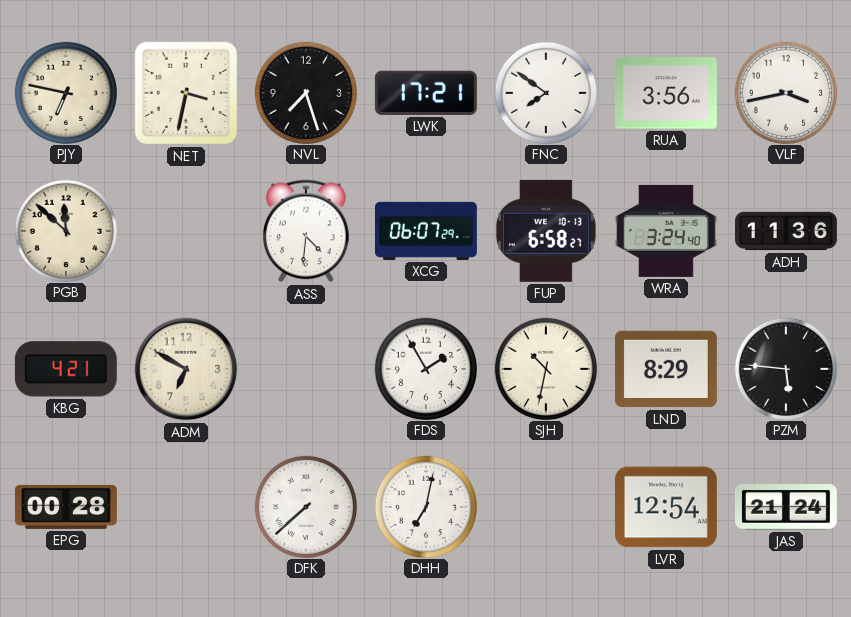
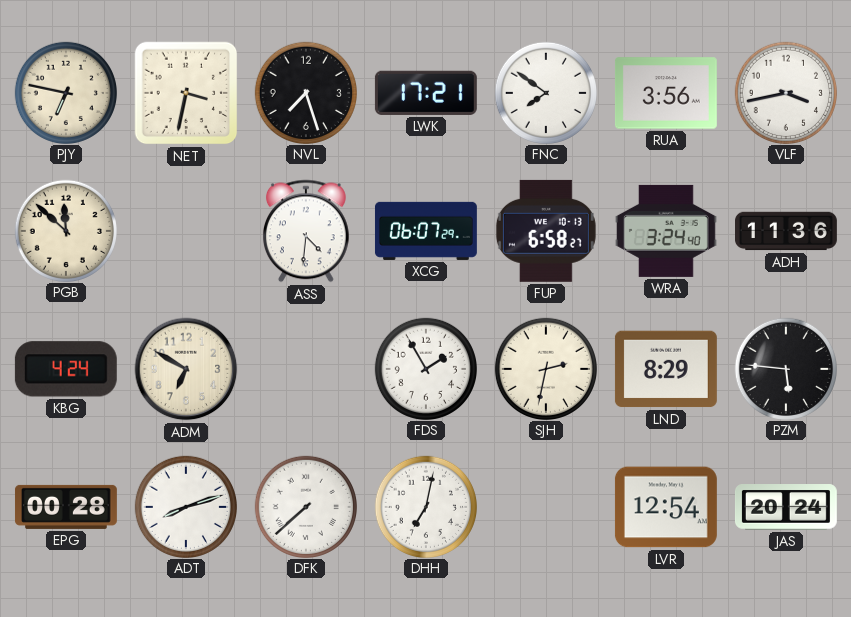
KBG: 4:21 -> 4:24 (66, 369)
SJH: 10:32 -> 2:32 (545, 368)
ADT: none -> 8:12 (185, 506)
JAS: 21:24 -> 20:24 (786, 507)
